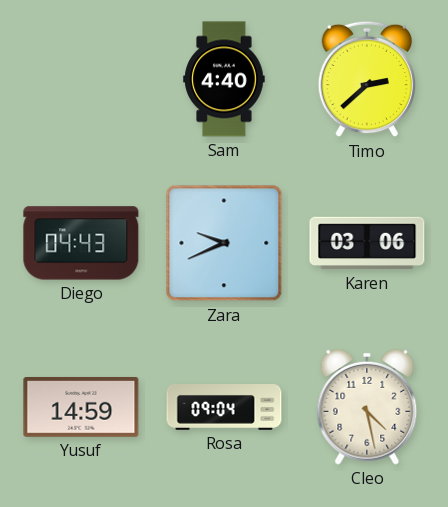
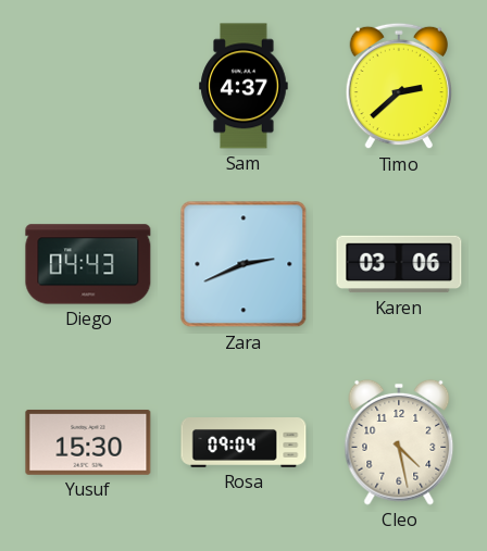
Sam: 4:40 -> 4:37 (243, 86)
Zara: 9:41 -> 2:41 (243, 264)
Yusuf: 14:59 -> 15:30 (88, 442)
